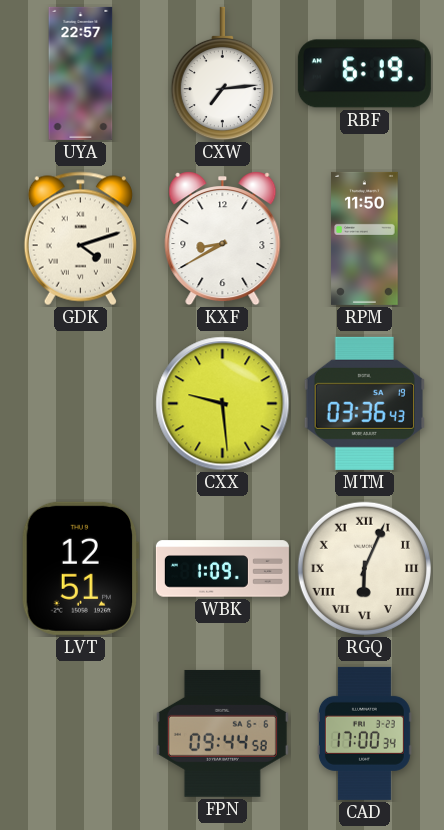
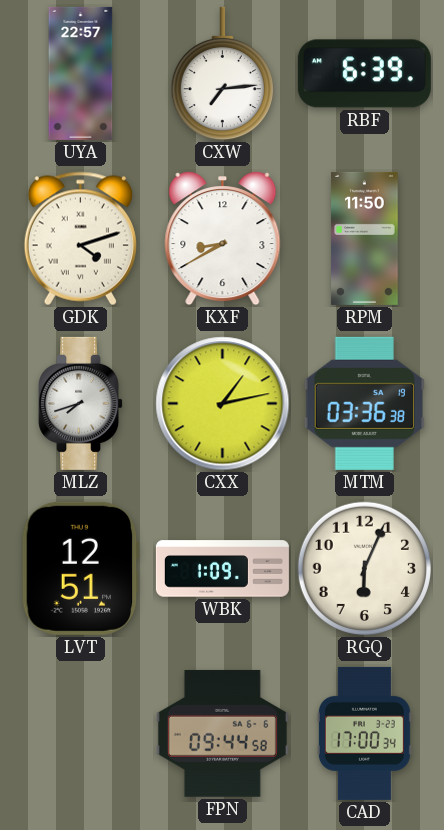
RBF: 6:19 -> 6:39 (364, 74)
MLZ: none -> 7:42 (81, 403)
CXX: 9:29 -> 1:13 (223, 404)
MTM: 03:36:43 -> 03:36:38 (364, 403)
RGQ numerals: Roman -> Arabic (364, 568)
